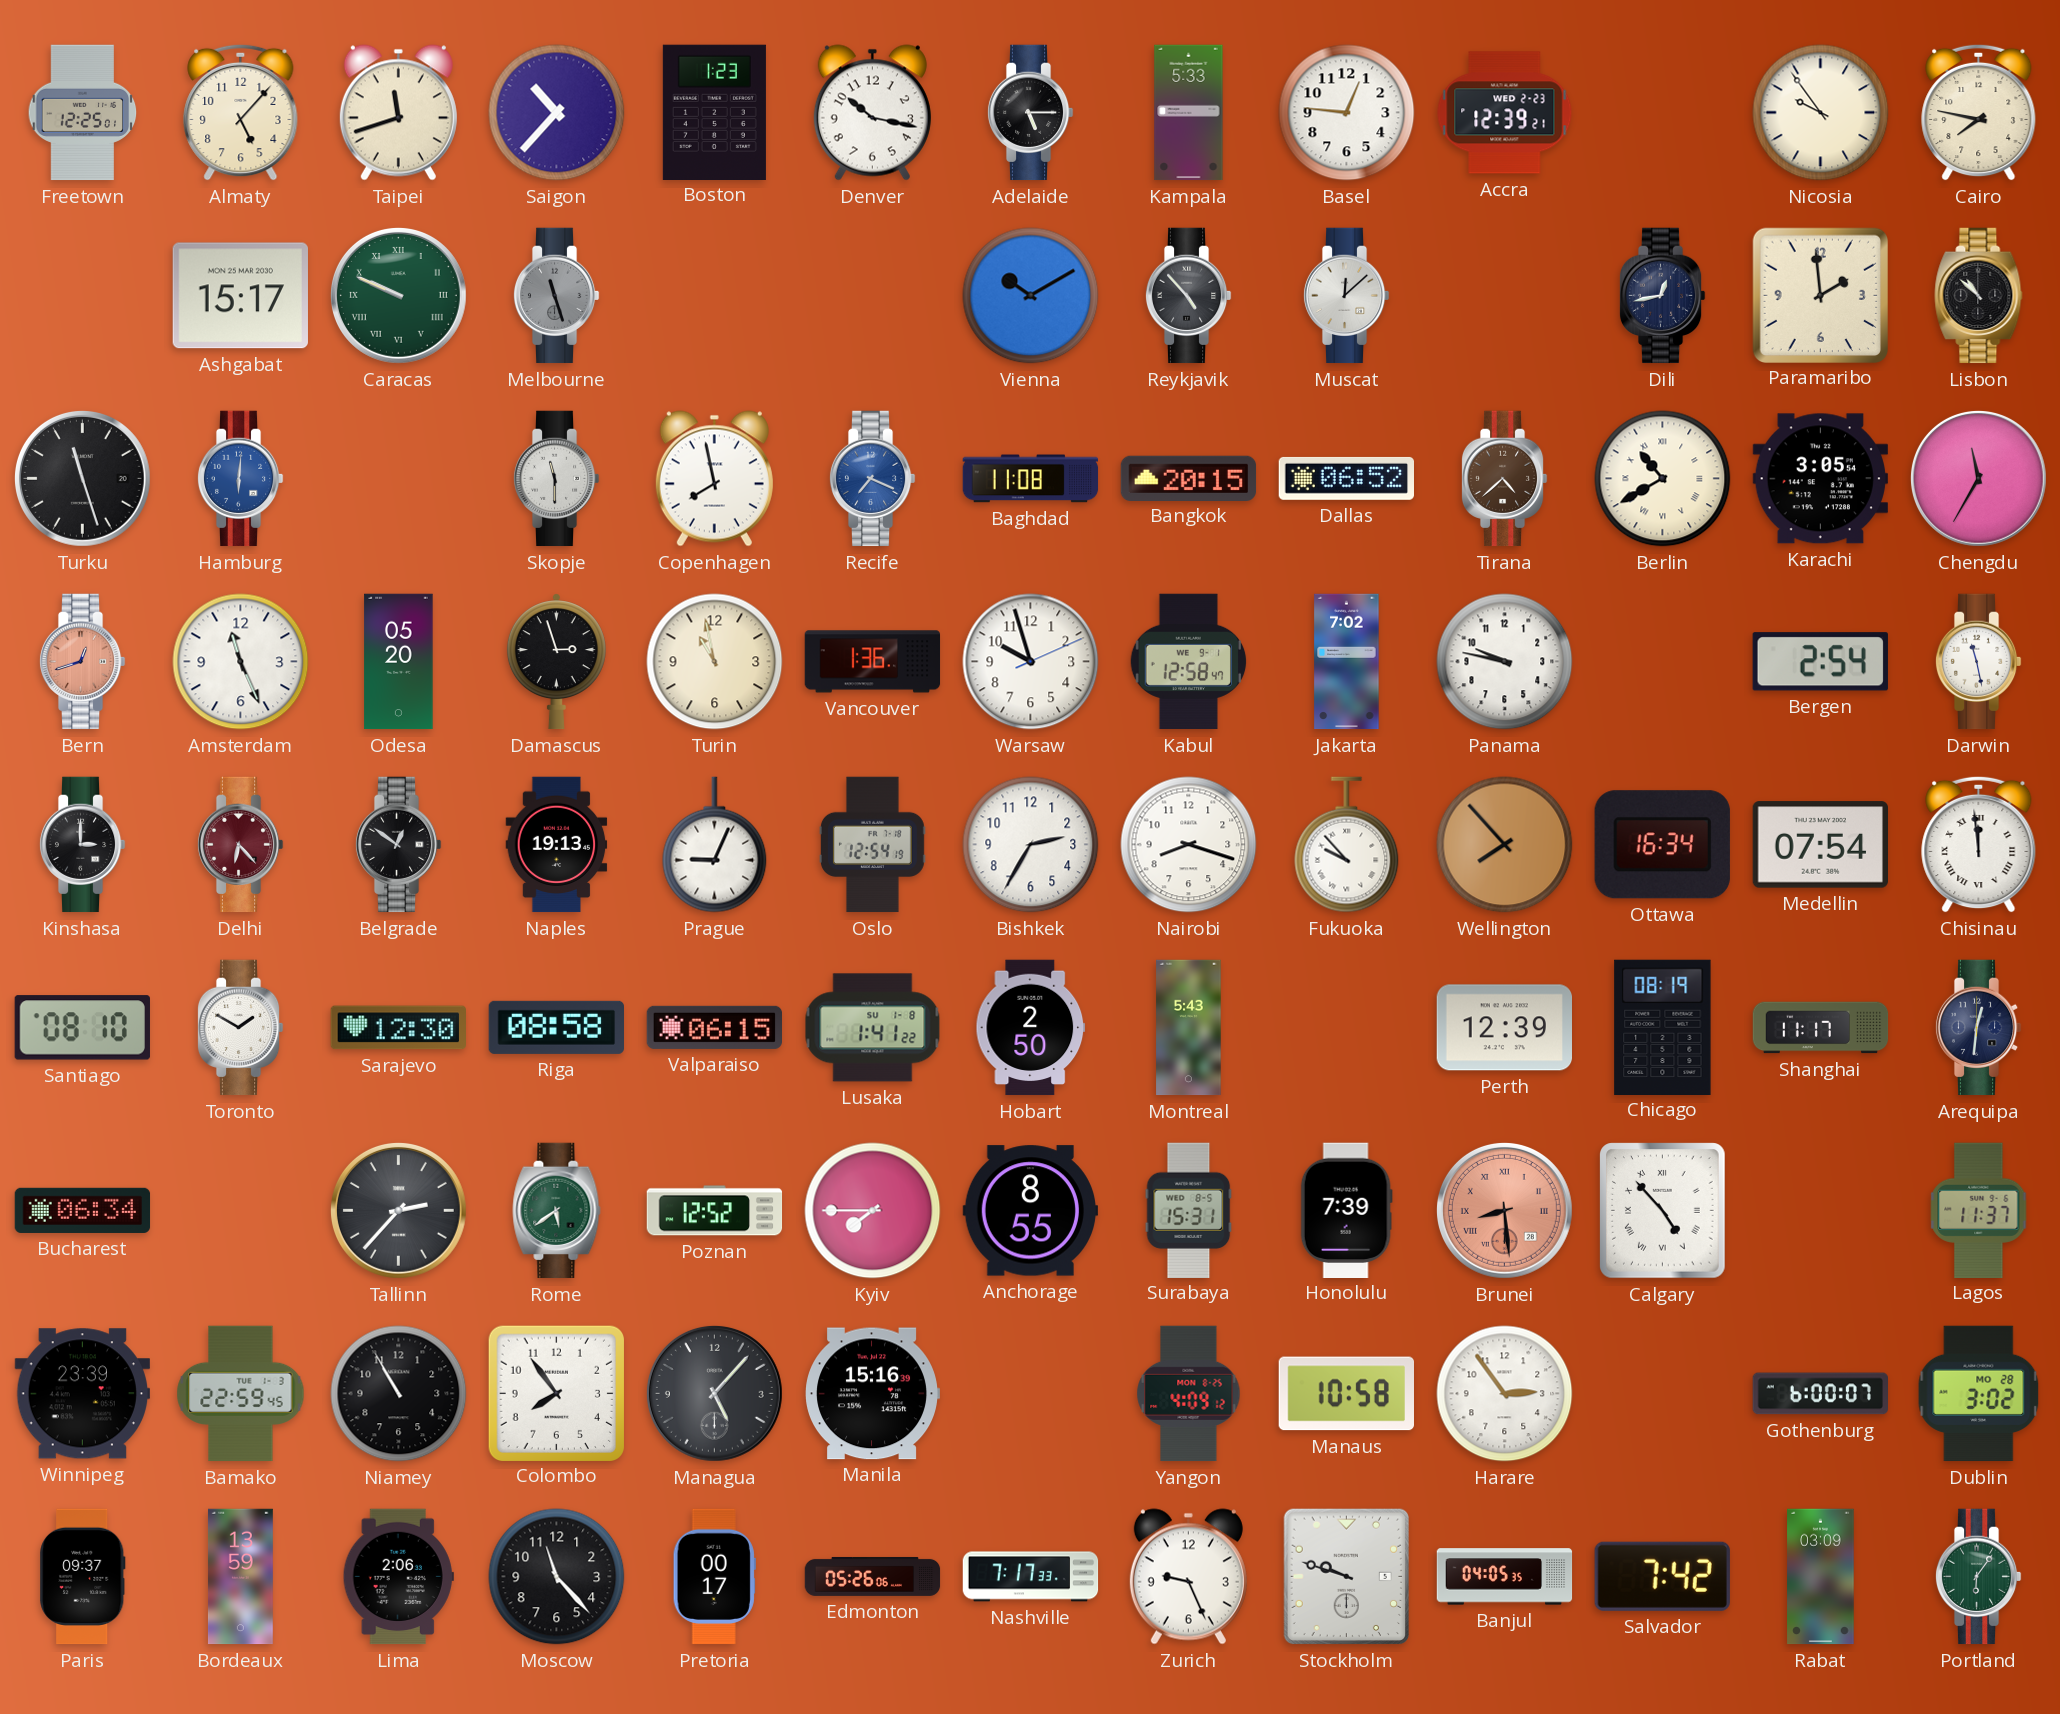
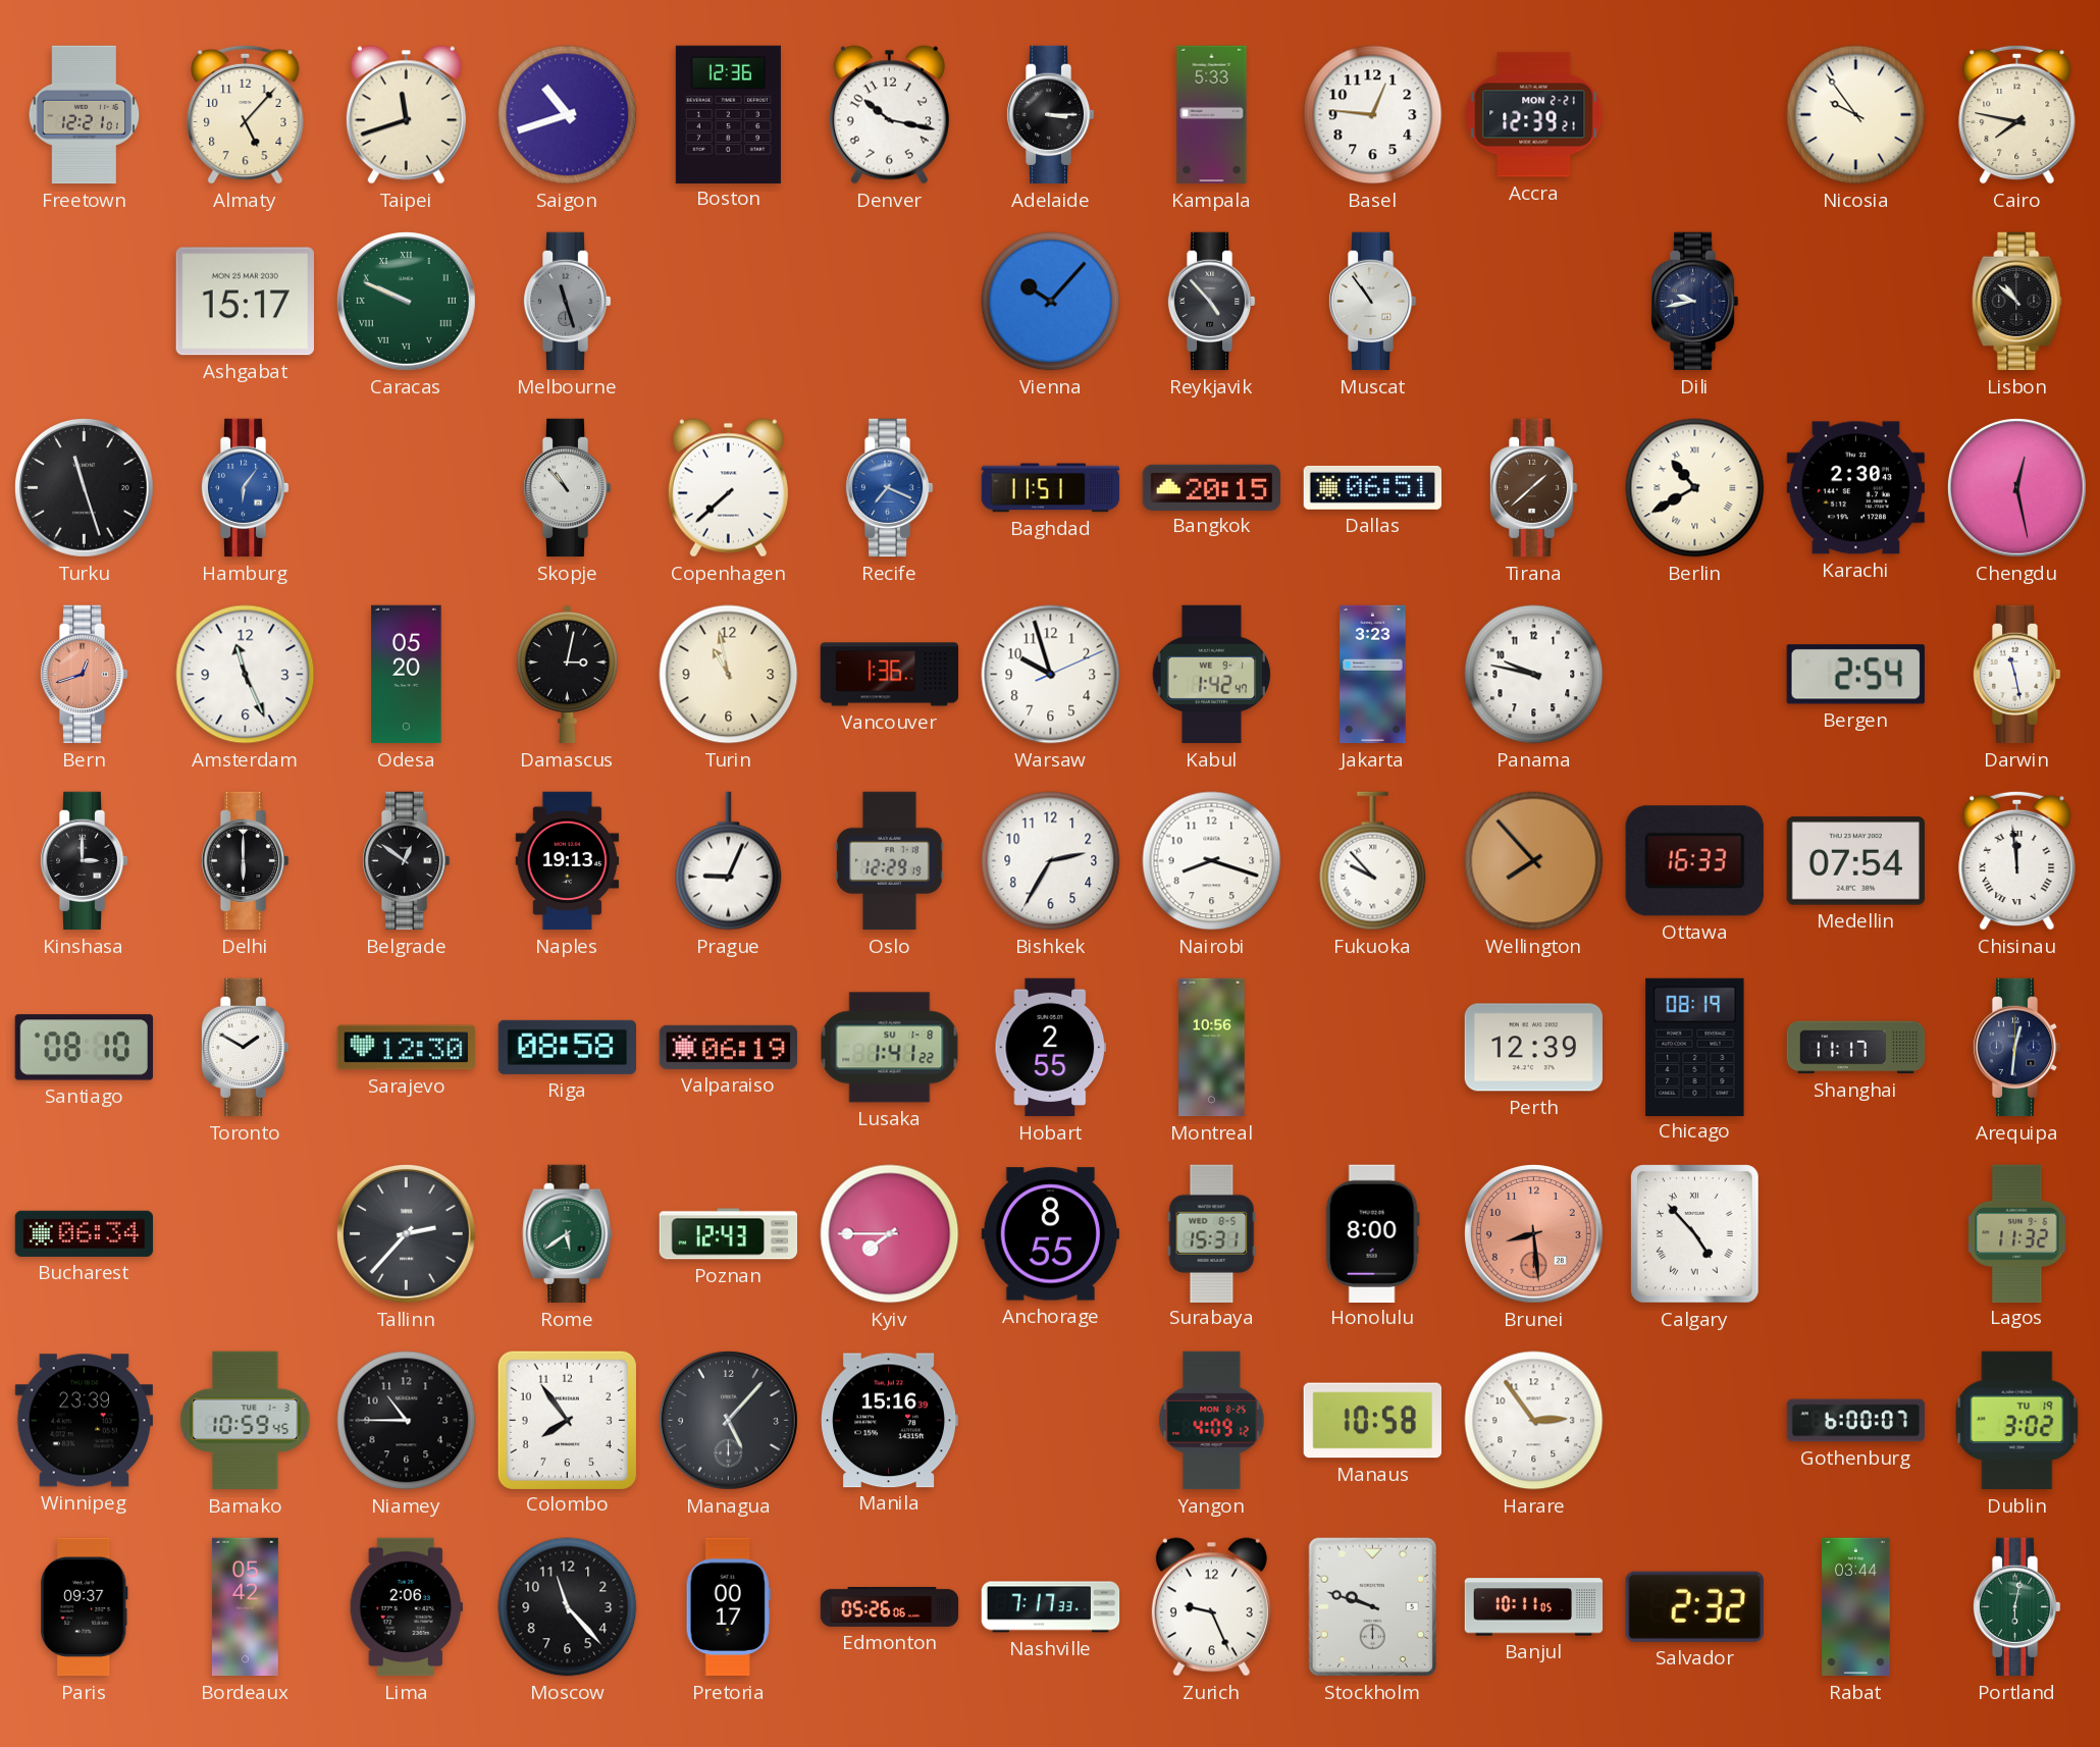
Freetown: 12:25 -> 12:21 (85, 115)
Saigon: 10:37 -> 10:42 (568, 115)
Boston: 1:23 -> 12:36 (728, 114)
Adelaide: 5:15 -> 3:15 (1050, 115)
Accra date: WED 2-23 -> MON 2-21 (1534, 115)
Vienna: 10:10 -> 10:07 (1051, 302)
Muscat: 12:08 -> 10:54 (1372, 302)
Dili: 12:43 -> 9:43 (1694, 302)
Paramaribo: 1:59 -> none (1820, 295)
Hamburg: 6:01 -> 6:06 (245, 488)
Skopje: 11:30 -> 10:53 (567, 488)
Copenhagen: 7:58 -> 7:38 (728, 488)
Baghdad: 11:08 -> 11:51 (1051, 488)
Dallas: 06:52 -> 06:51 (1372, 487)
Tirana: 4:38 -> 1:38 (1533, 488)
Karachi: 3:05 -> 2:30 (1855, 488)
Chengdu: 11:35 -> 12:28 (2016, 487)
Damascus: 2:57 -> 3:02 (567, 675)
Kabul: 12:58 -> 1:42 (1212, 675)
Jakarta: 7:02 -> 3:23 (1373, 675)
Delhi: 6:23 -> 6:00 (245, 861)
Delhi dial: burgundy -> black (245, 861)
Oslo: 12:54 -> 12:29 (889, 861)
Ottawa: 16:34 -> 16:33 (1694, 861)
Valparaiso: 06:15 -> 06:19 (728, 1047)
Hobart: 2:50 -> 2:55 (1051, 1048)
Montreal: 5:43 -> 10:56 (1212, 1048)
Poznan: 12:52 -> 12:43 (729, 1234)
Honolulu: 7:39 -> 8:00 (1372, 1233)
Brunei numerals: Roman -> Arabic (1533, 1233)
Lagos: 11:37 -> 11:32 (2017, 1233)
Bamako: 22:59 -> 10:59 (246, 1421)
Niamey: 10:55 -> 10:45 (407, 1421)
Dublin date: MO 28 -> TU 19 (2017, 1421)
Bordeaux: 13:59 -> 05:42 (245, 1607)
Banjul: 04:05 -> 10:11 (1534, 1607)
Salvador: 7:42 -> 2:32 (1694, 1606)
Rabat: 03:09 -> 03:44 (1856, 1607)
Portland: 6:06 -> 6:02 (2016, 1607)
